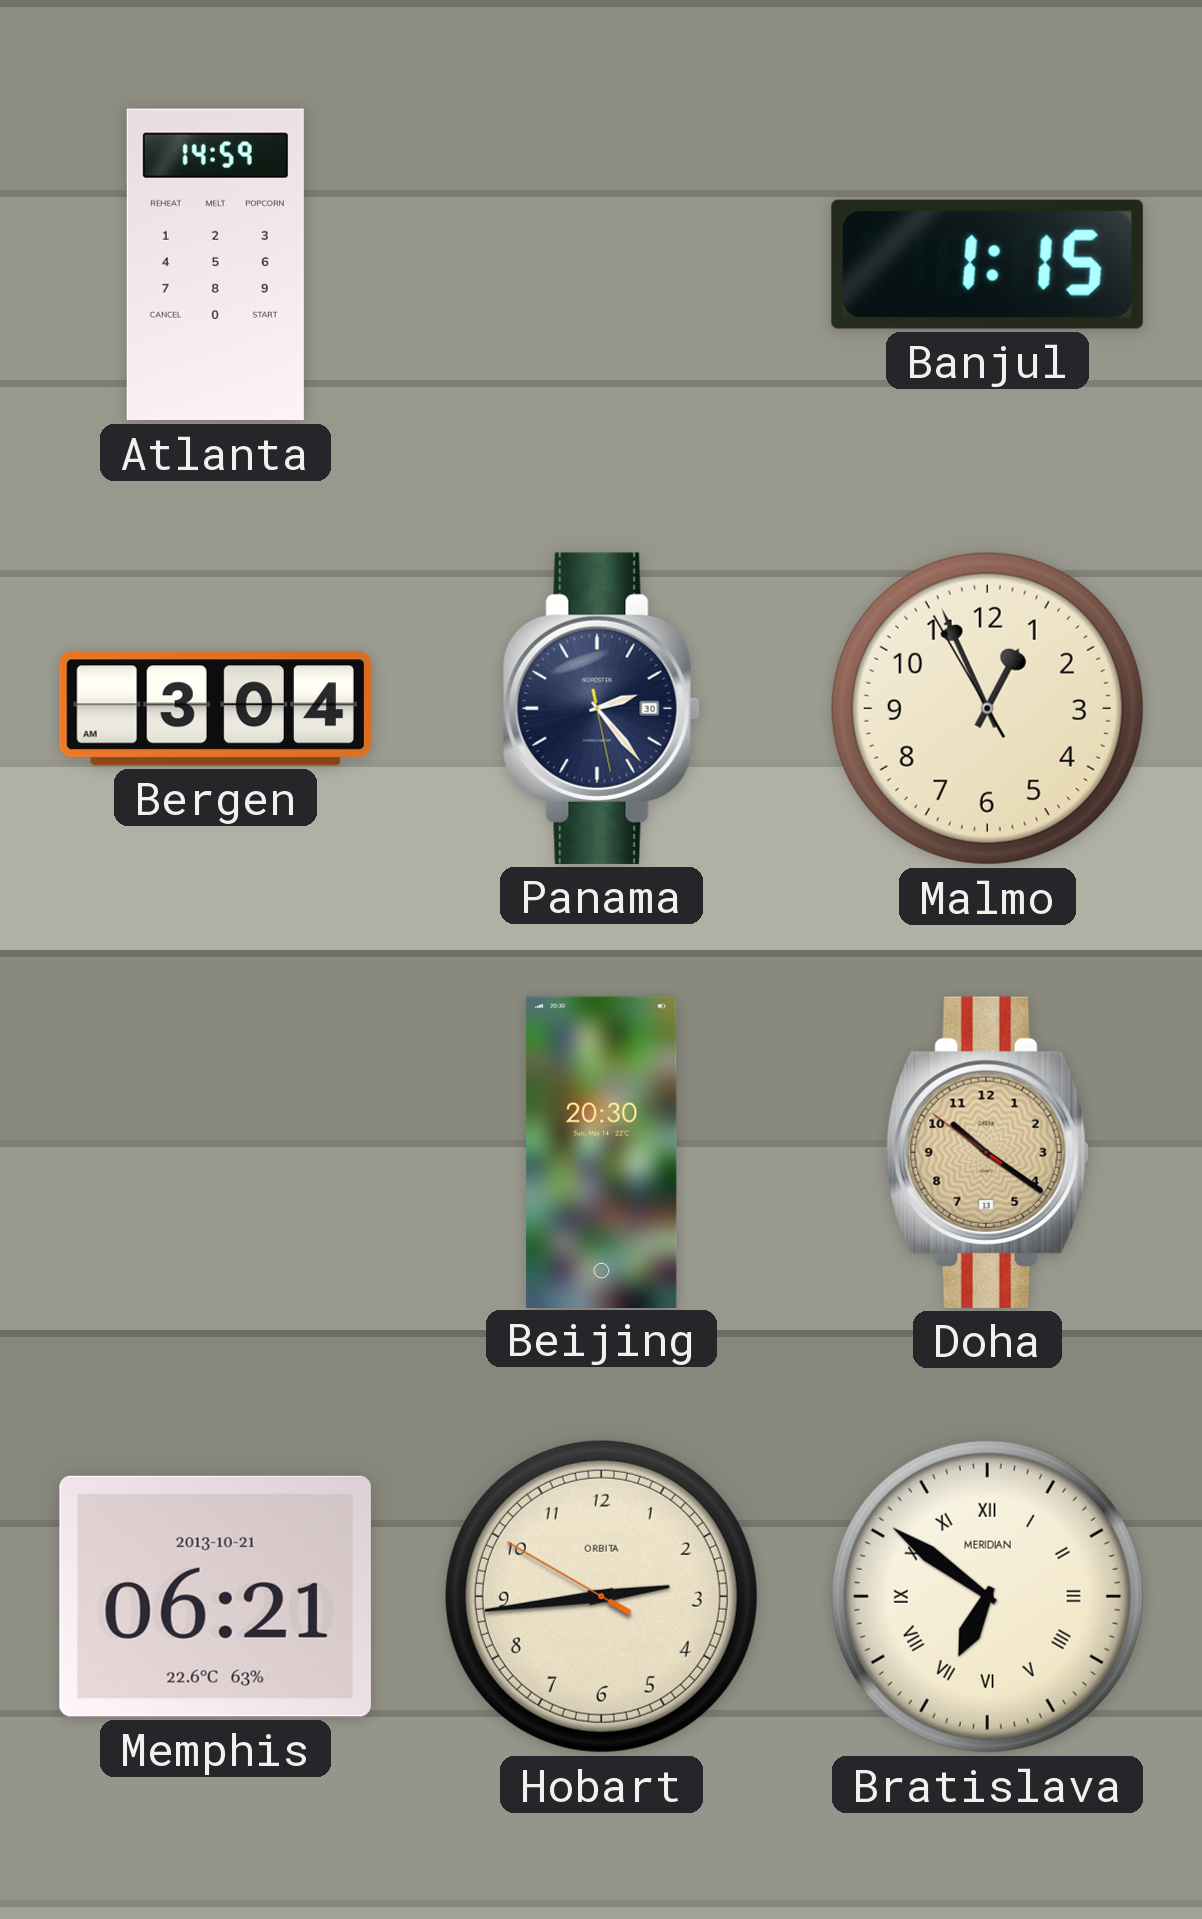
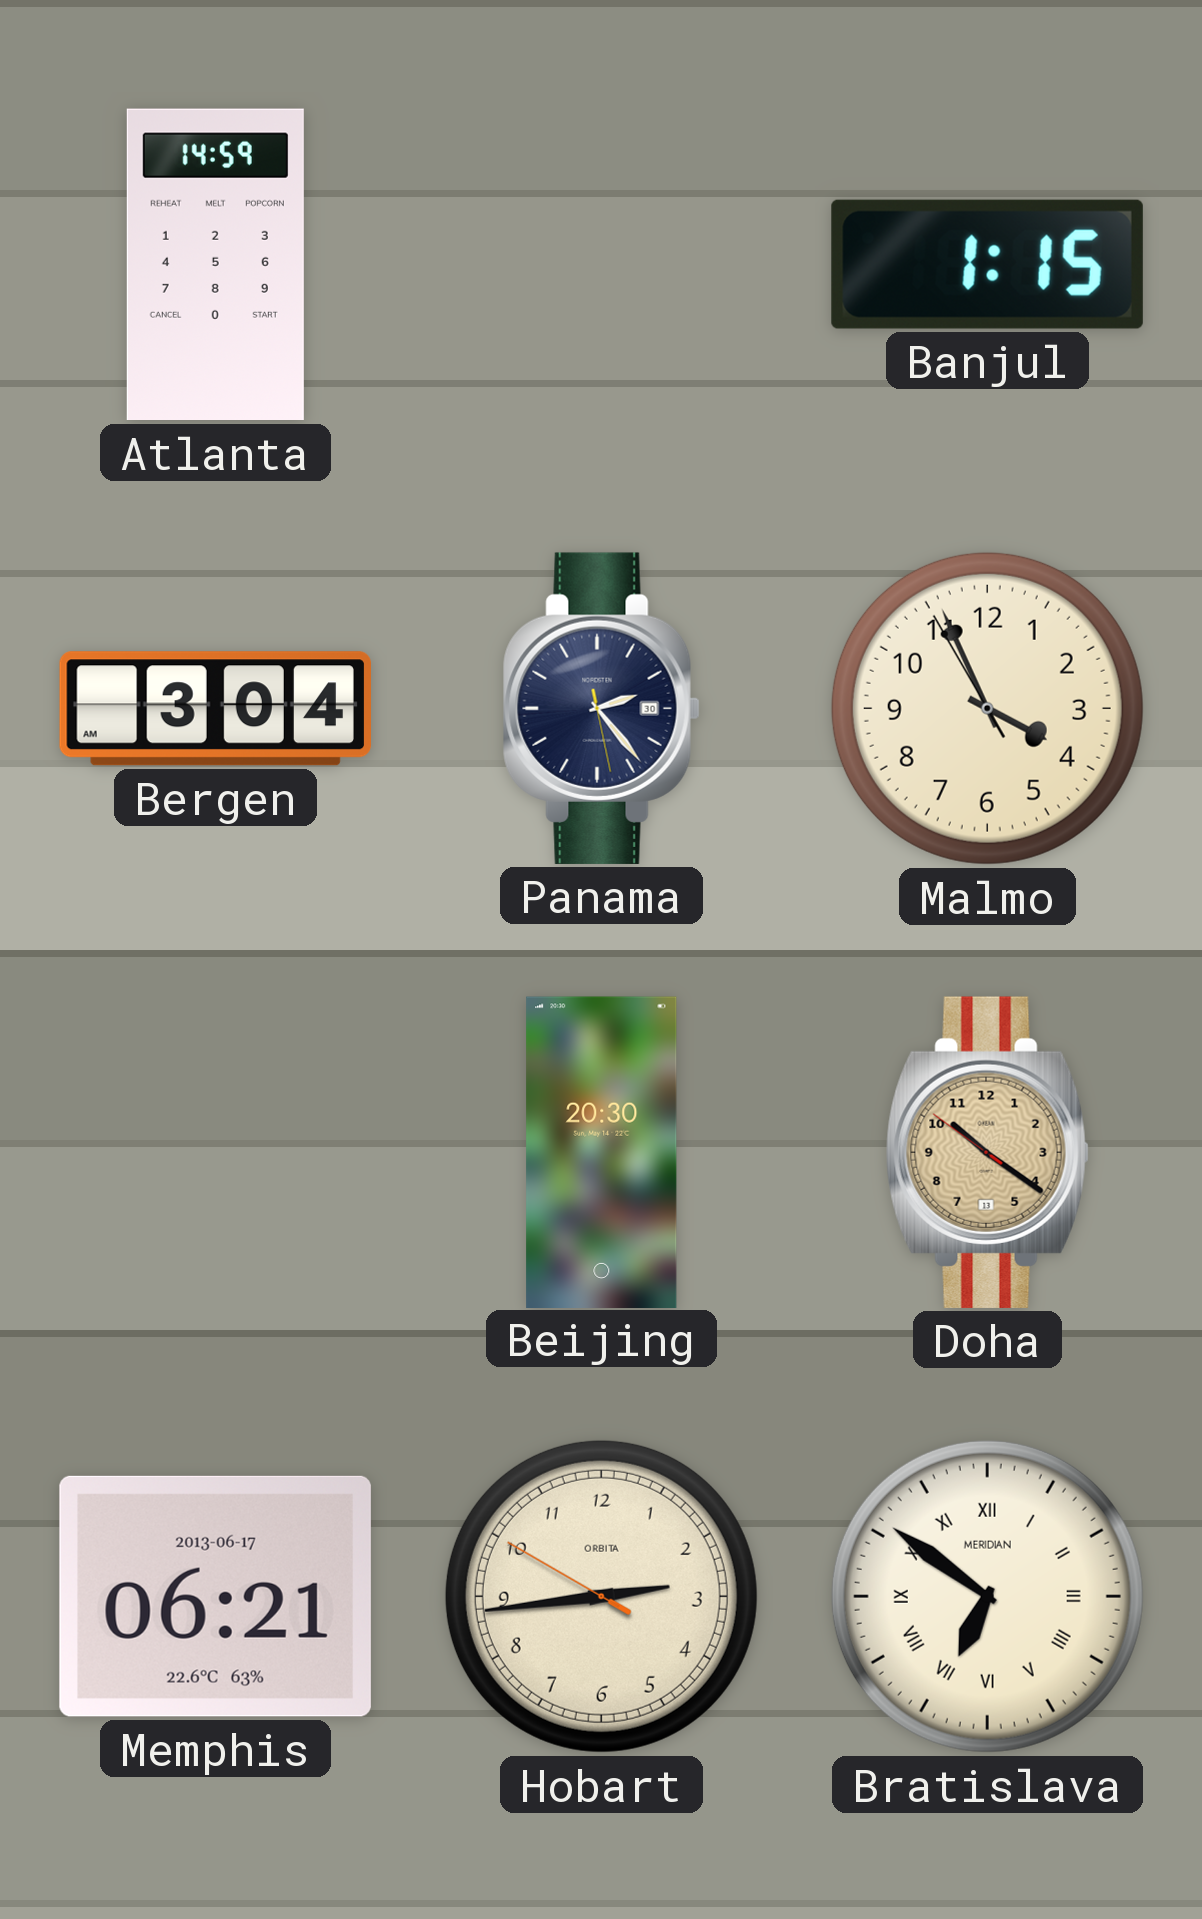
Malmo: 12:55 -> 3:55 (987, 708)
Memphis date: 2013-10-21 -> 2013-06-17 (215, 1596)
